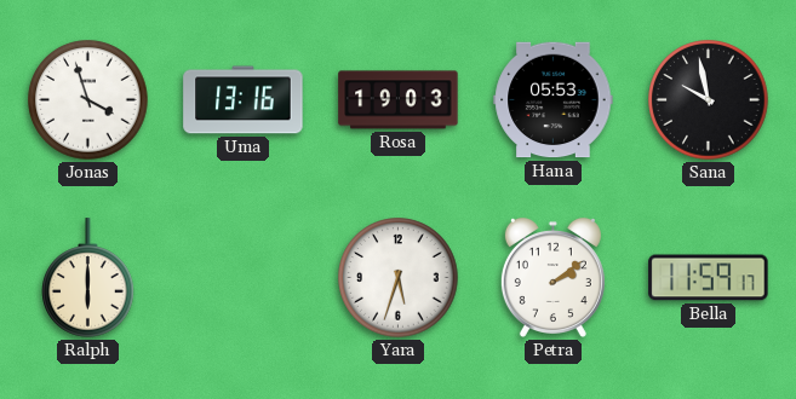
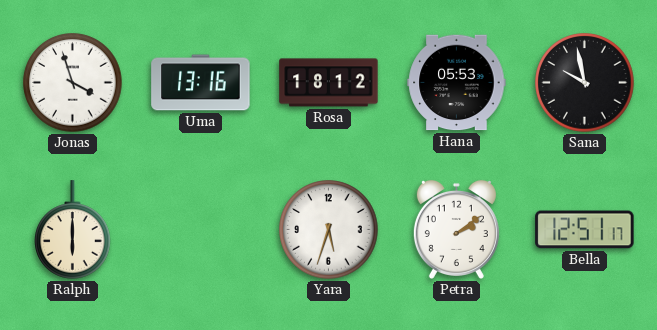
Rosa: 19:03 -> 18:12 (329, 83)
Bella: 11:59 -> 12:51 (585, 230)
